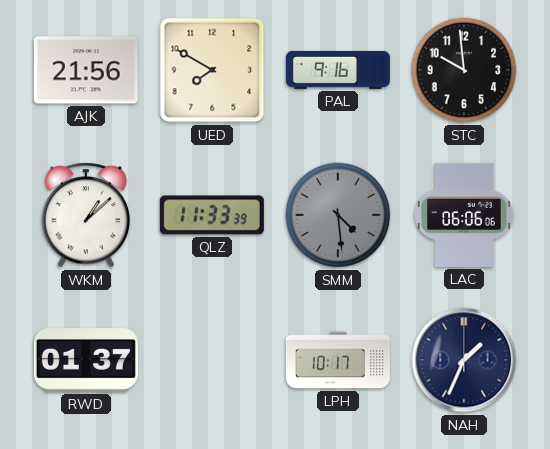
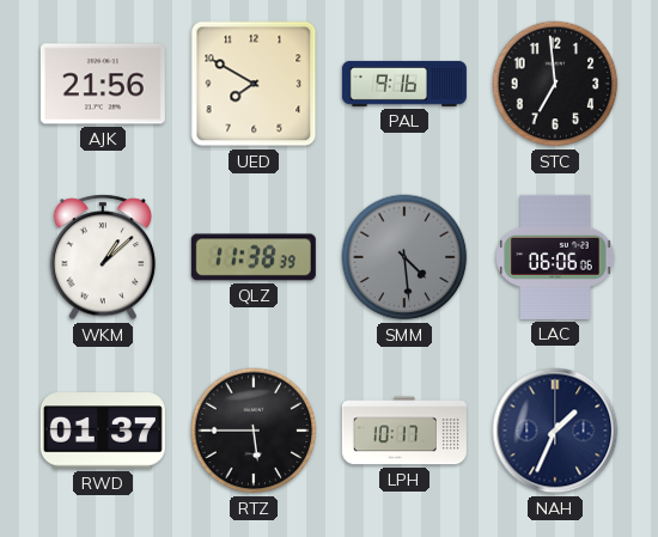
STC: 9:59 -> 6:59 (555, 84)
QLZ: 11:33 -> 11:38 (254, 257)
RTZ: none -> 5:45 (254, 431)
